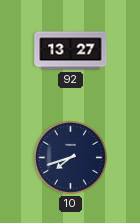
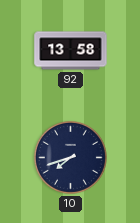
92: 13:27 -> 13:58 (71, 51)
